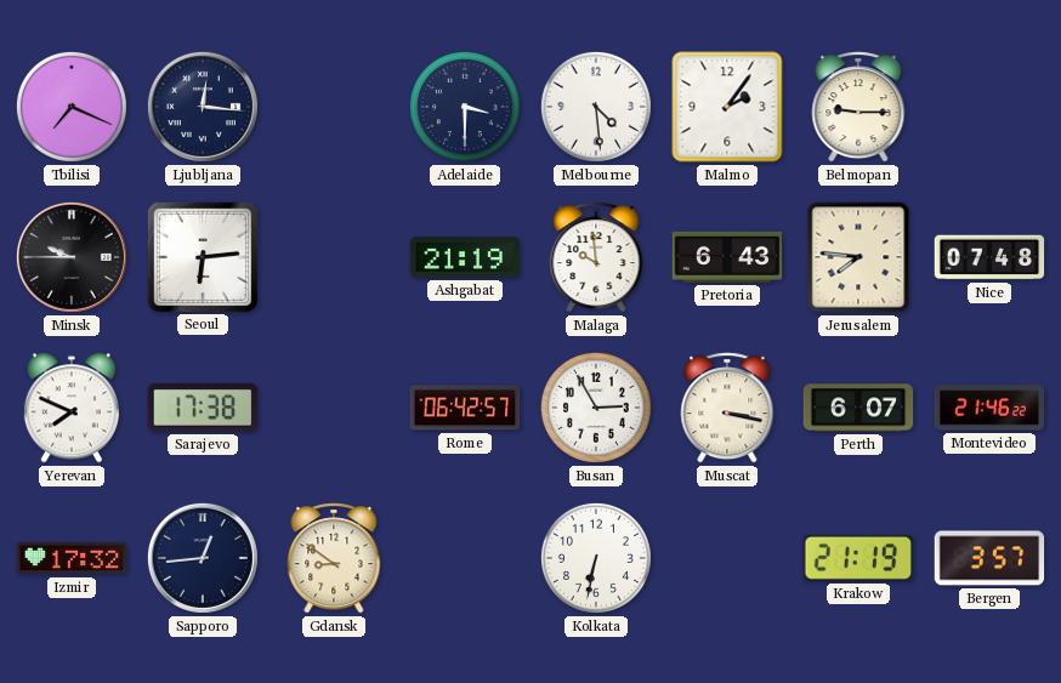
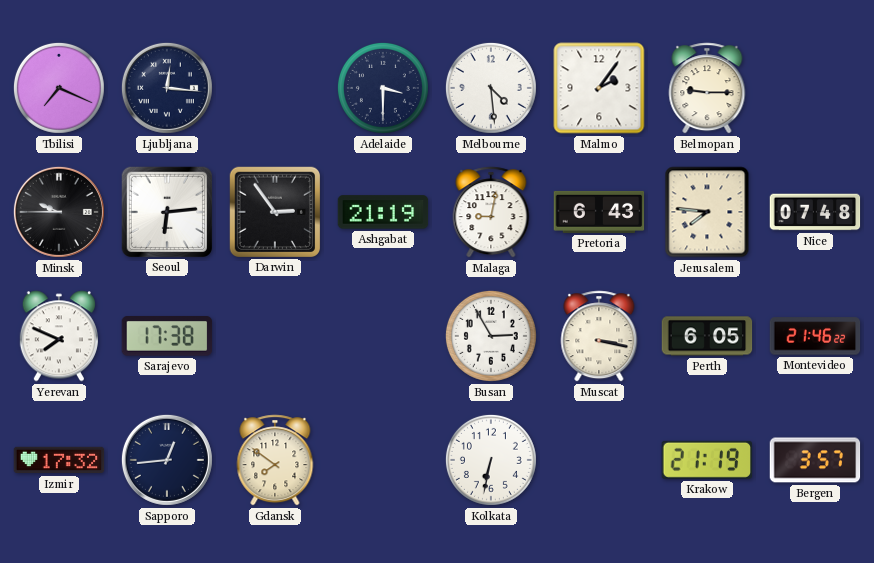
Darwin: none -> 2:54 (274, 211)
Malaga: 9:59 -> 9:02 (491, 212)
Rome: 06:42 -> none (465, 408)
Perth: 6:07 -> 6:05 (707, 336)
Gdansk: 8:51 -> 7:51 (275, 460)
